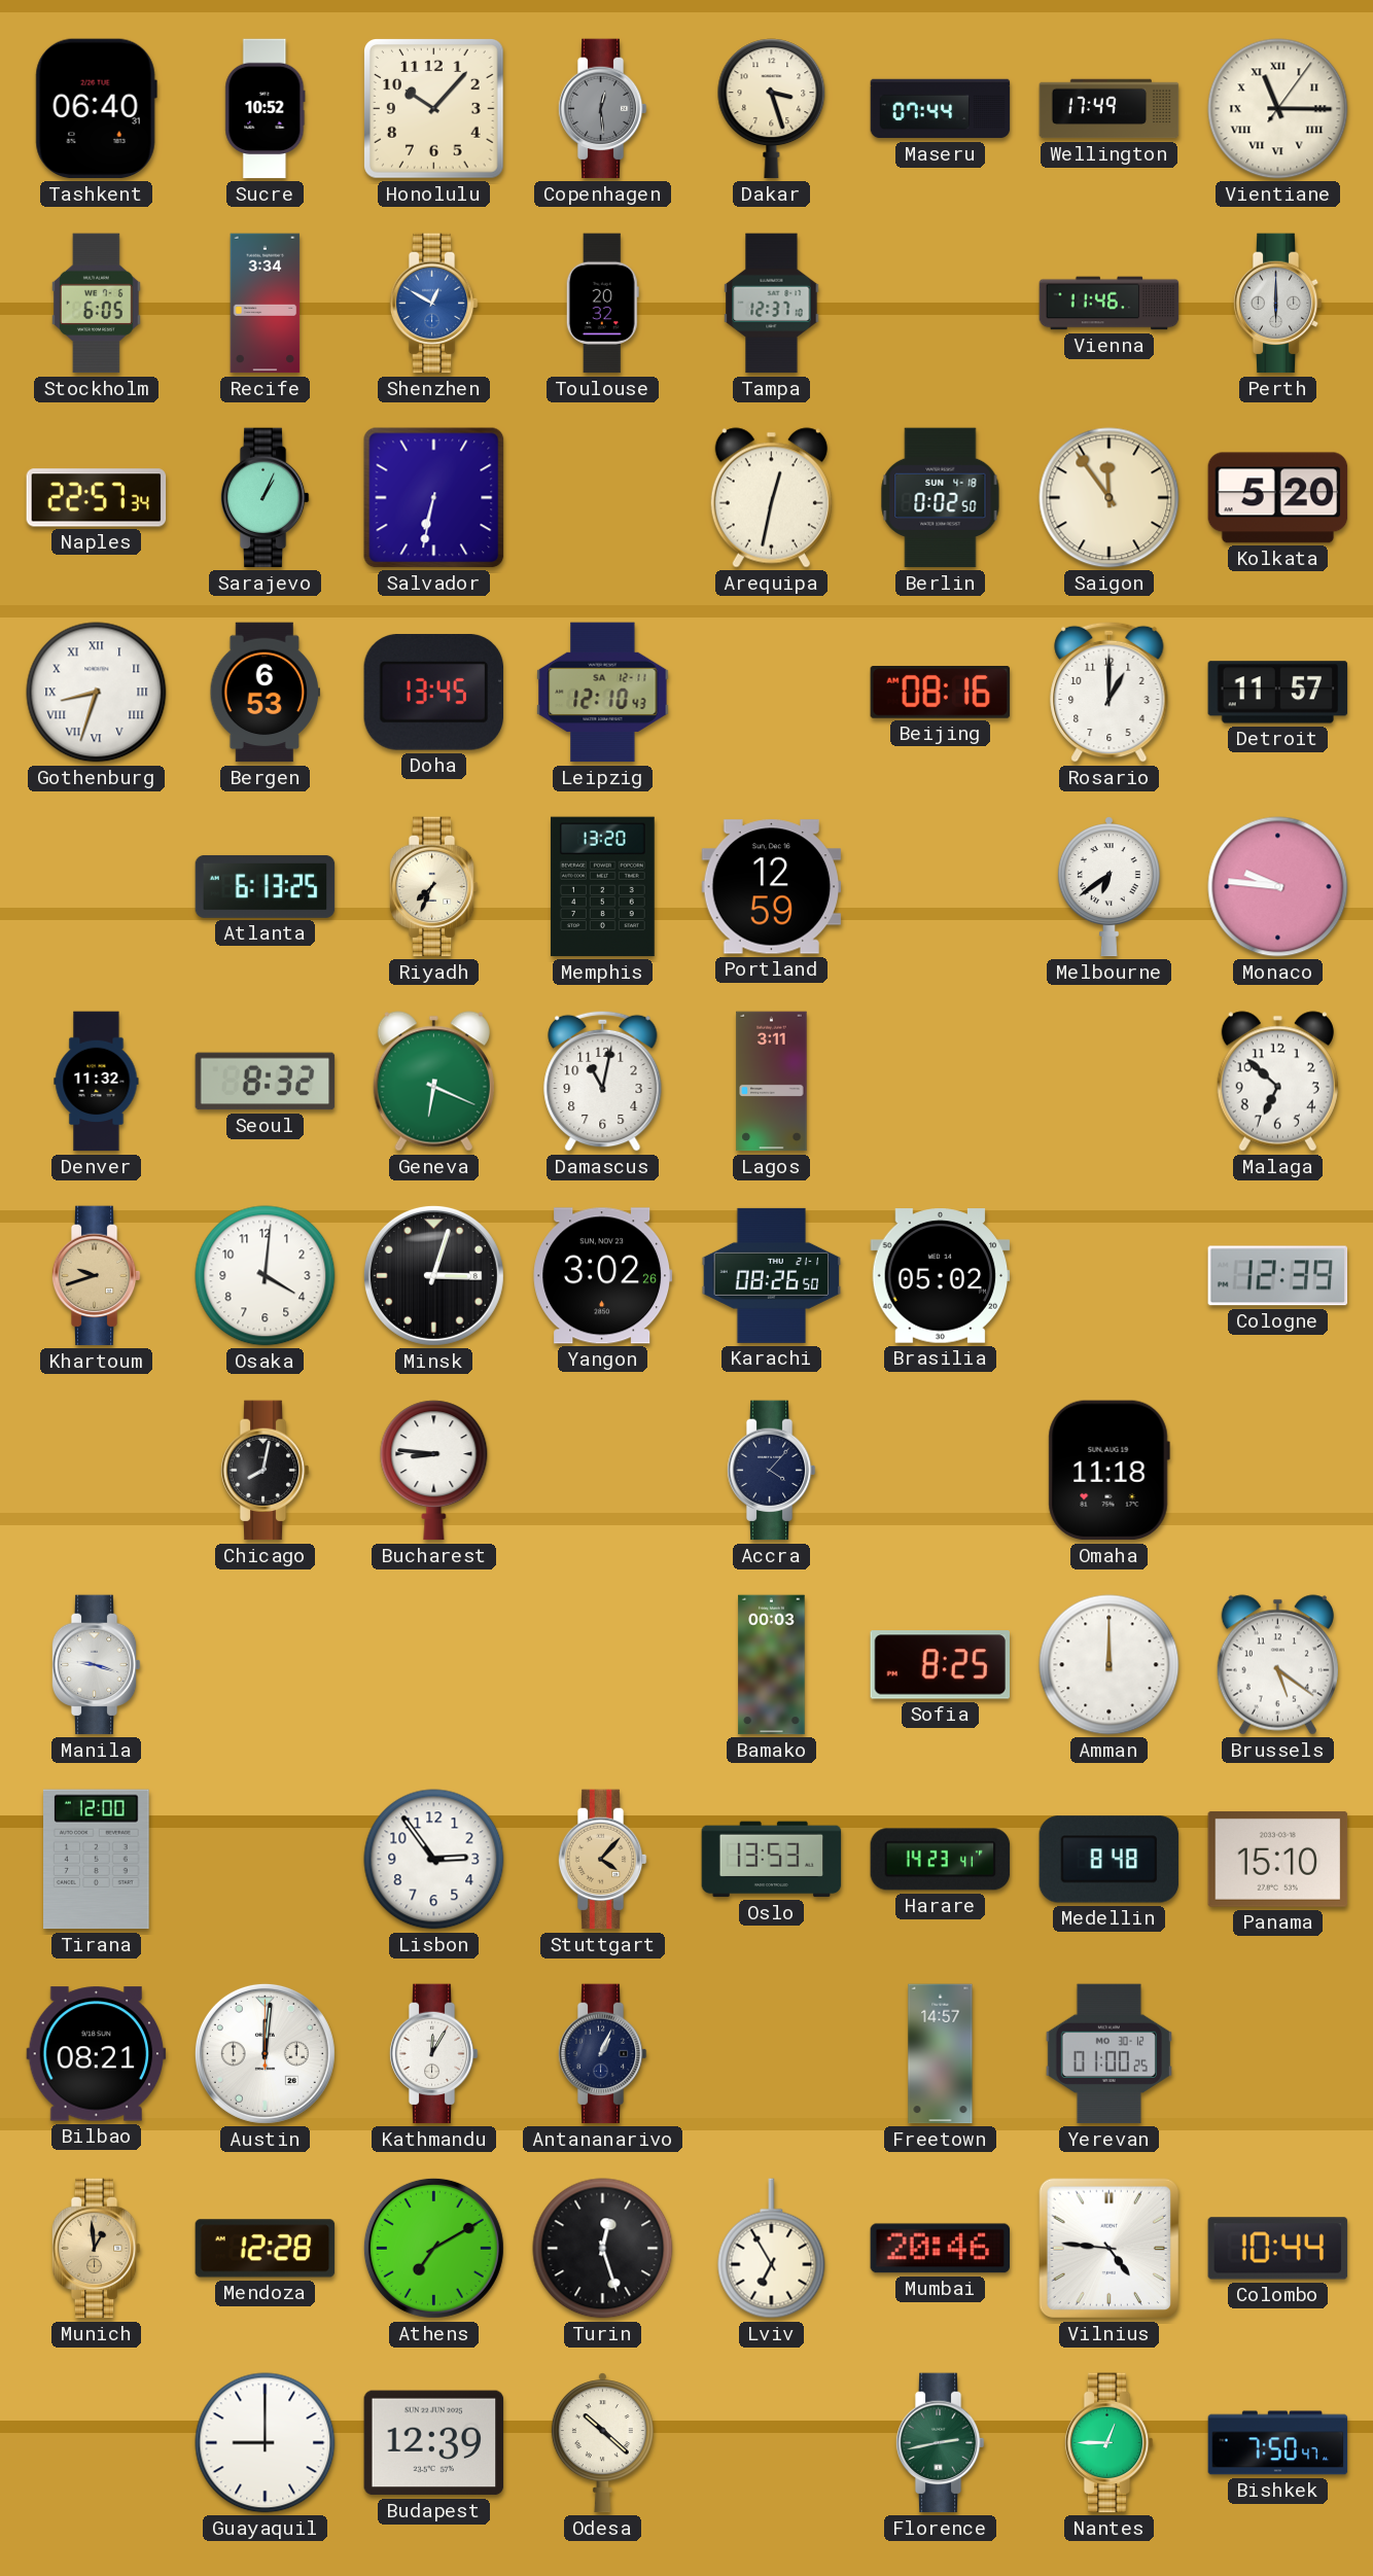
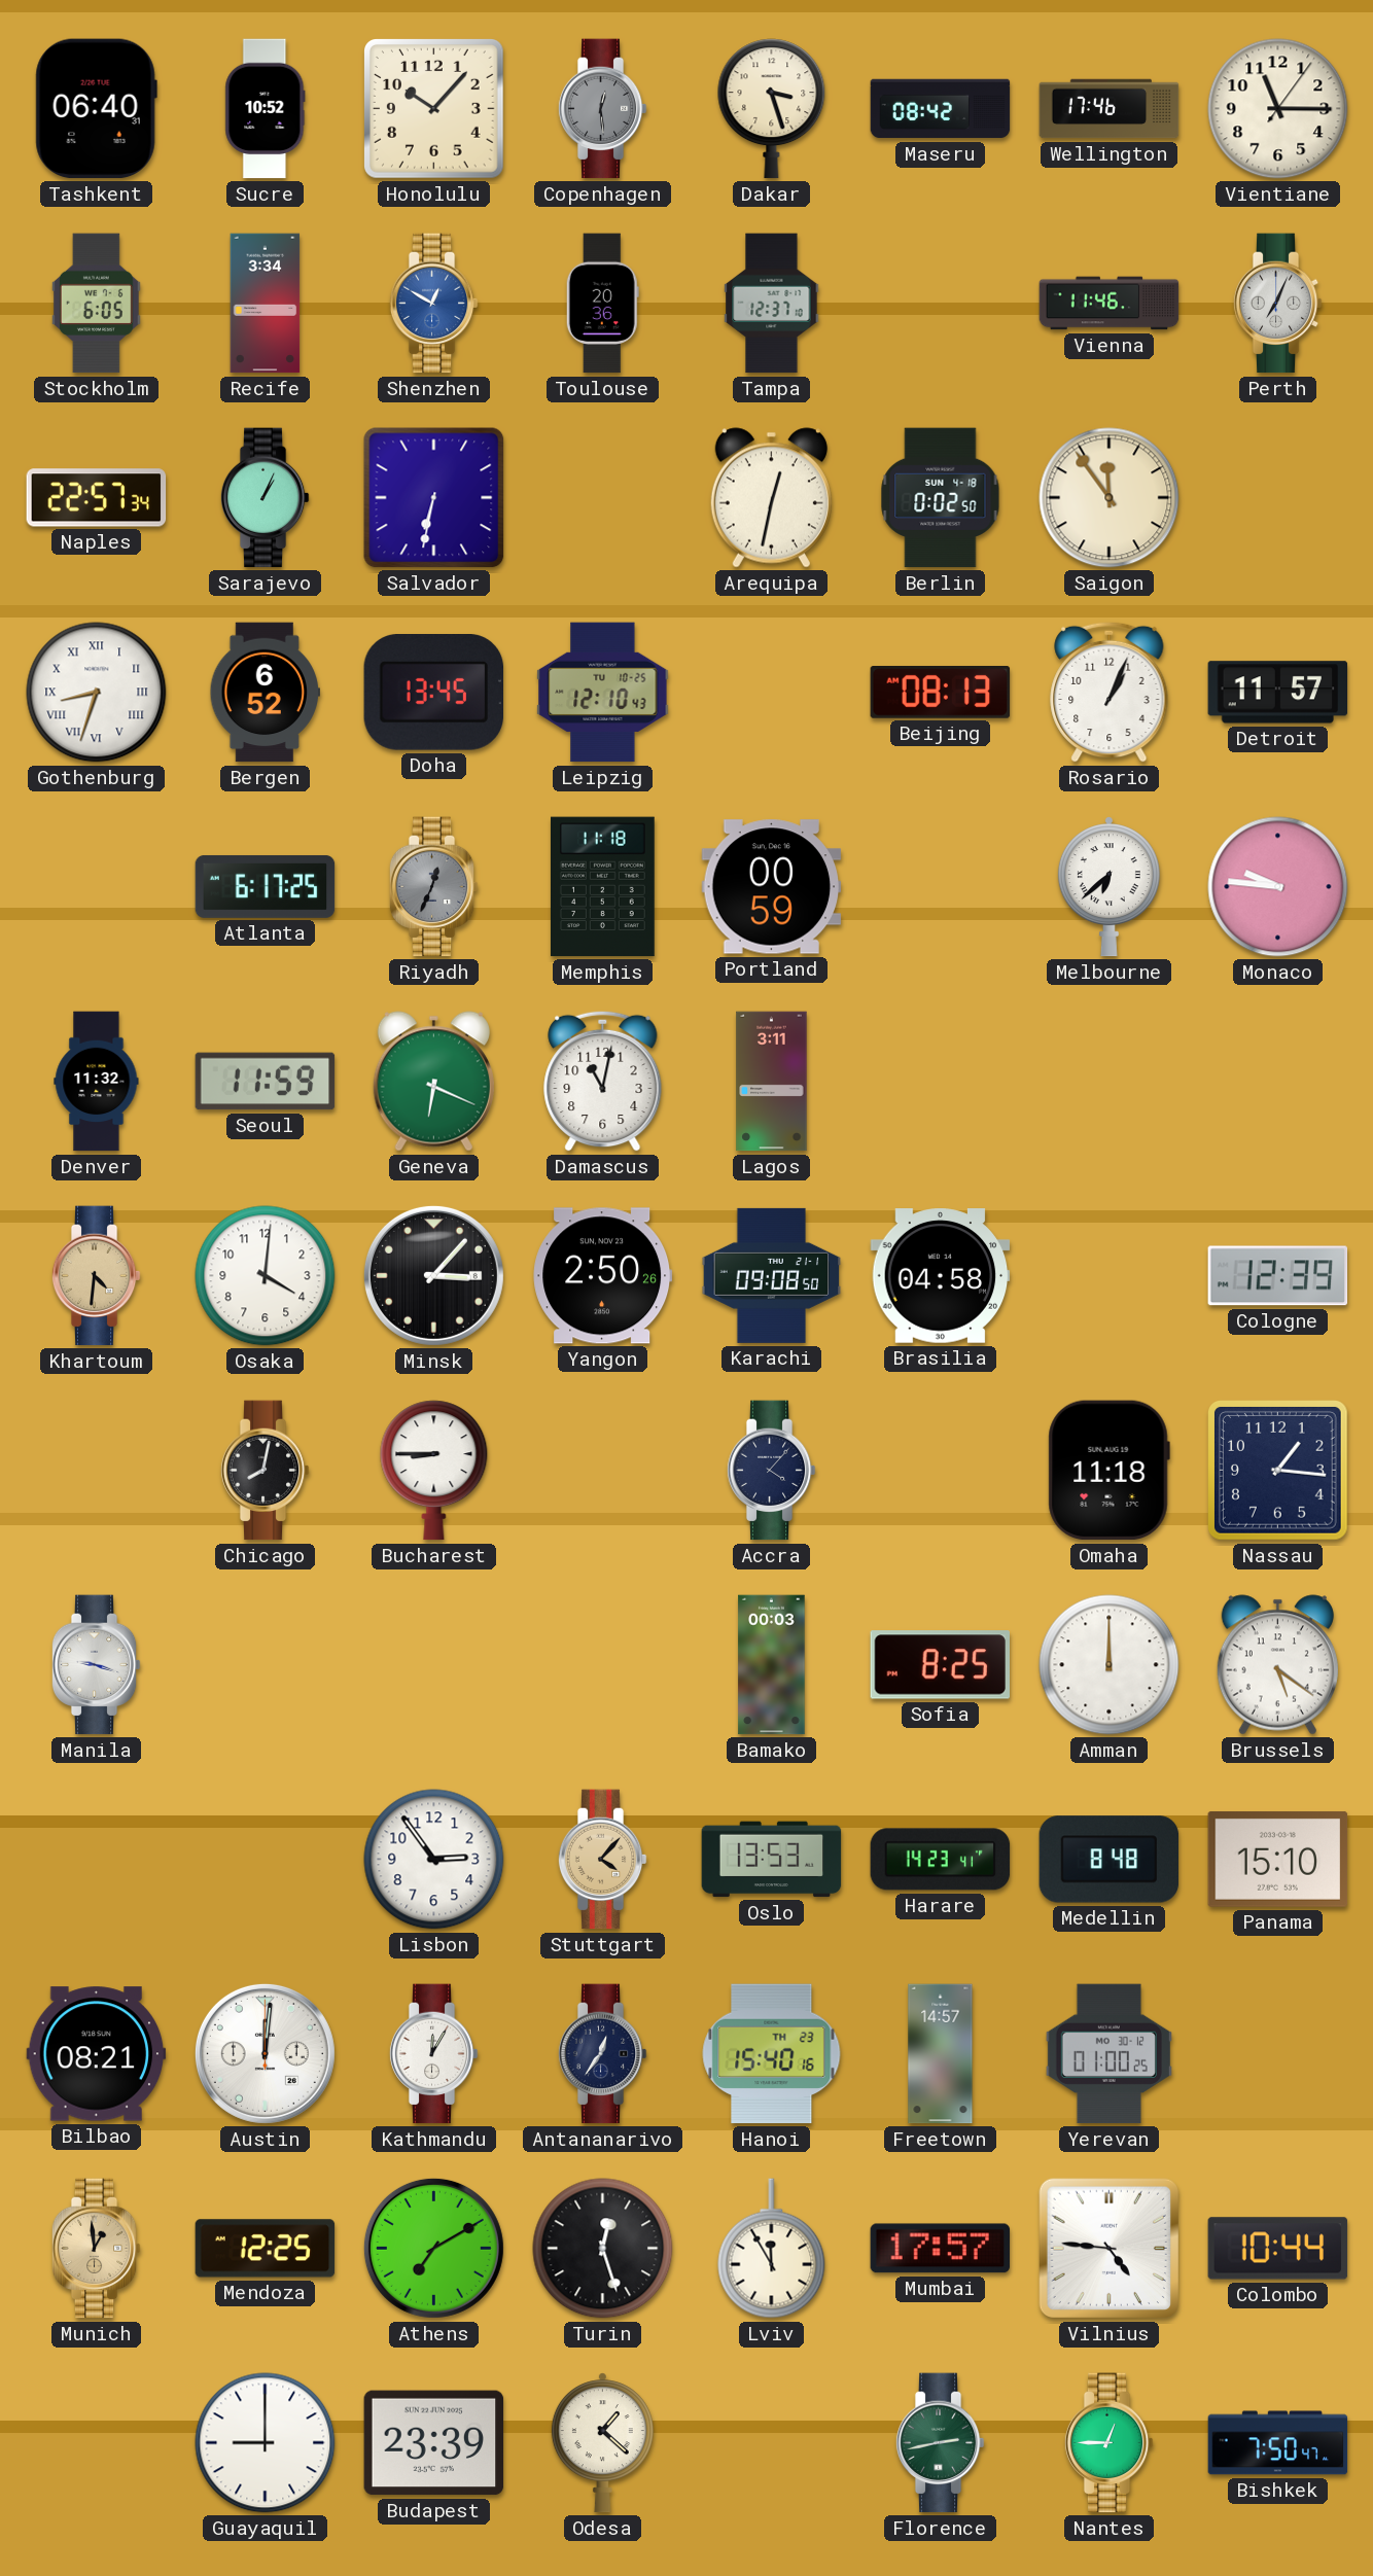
Maseru: 07:44 -> 08:42 (941, 109)
Wellington: 17:49 -> 17:46 (1110, 109)
Vientiane numerals: Roman -> Arabic (1278, 109)
Toulouse: 20:32 -> 20:36 (602, 304)
Perth: 6:00 -> 7:04 (1277, 304)
Kolkata: 5:20 -> none (1278, 498)
Bergen: 6:53 -> 6:52 (265, 693)
Leipzig date: SA 12-11 -> TU 10-25 (603, 693)
Beijing: 08:16 -> 08:13 (941, 693)
Rosario: 1:00 -> 1:04 (1110, 692)
Atlanta: 6:13 -> 6:17 (266, 886)
Riyadh: 7:34 -> 12:34 (433, 887)
Riyadh dial: cream -> grey (433, 887)
Memphis: 13:20 -> 11:18 (603, 887)
Portland: 12:59 -> 00:59 (772, 887)
Melbourne: 6:39 -> 6:38 (1108, 887)
Seoul: 8:32 -> 11:59 (266, 1082)
Malaga: 6:52 -> none (1277, 1082)
Khartoum: 9:42 -> 4:31 (96, 1276)
Minsk: 3:03 -> 3:07 (433, 1275)
Yangon: 3:02 -> 2:50 (603, 1276)
Karachi: 08:26 -> 09:08 (772, 1275)
Brasilia: 05:02 -> 04:58 (941, 1276)
Bucharest: 8:46 -> 8:45 (434, 1471)
Nassau: none -> 1:16 (1278, 1471)
Tirana: 12:00 -> none (97, 1860)
Antananarivo: 1:04 -> 12:36 (602, 2054)
Hanoi: none -> 15:40 (772, 2054)
Mendoza: 12:28 -> 12:25 (266, 2249)
Lviv: 6:55 -> 11:55 (772, 2249)
Mumbai: 20:46 -> 17:57 (941, 2249)
Budapest: 12:39 -> 23:39 (434, 2443)
Odesa: 10:22 -> 1:22 (602, 2443)
